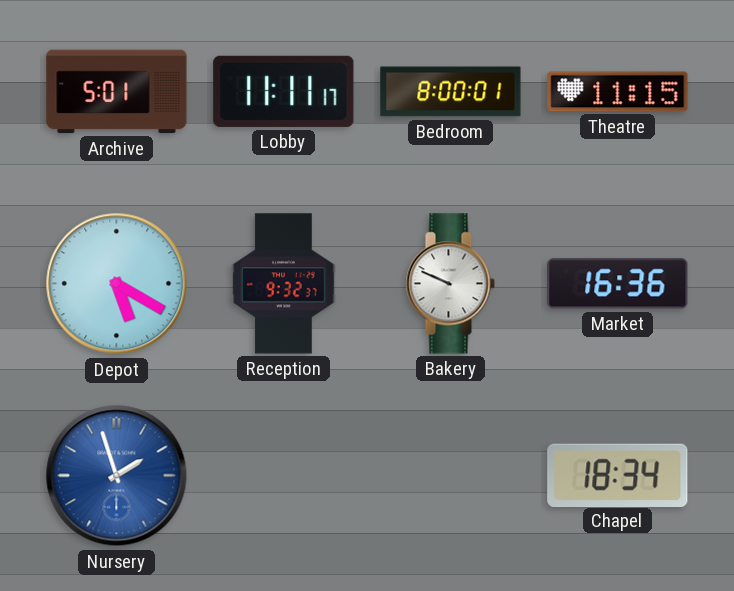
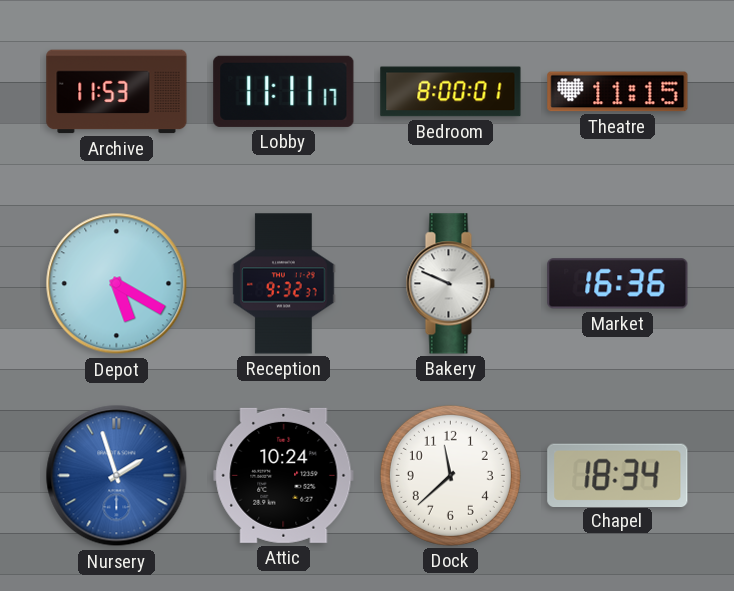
Archive: 5:01 -> 11:53 (117, 92)
Attic: none -> 10:24 (284, 475)
Dock: none -> 11:38 (450, 475)
